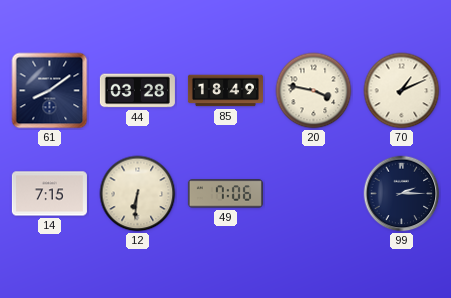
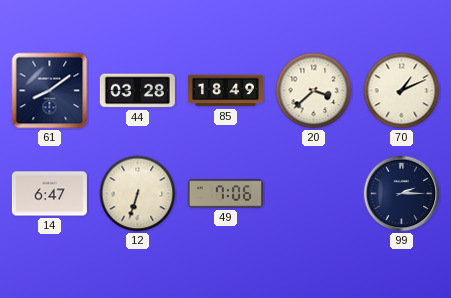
20: 3:47 -> 3:38 (314, 91)
14: 7:15 -> 6:47 (49, 194)
12: 6:31 -> 6:33 (138, 194)
